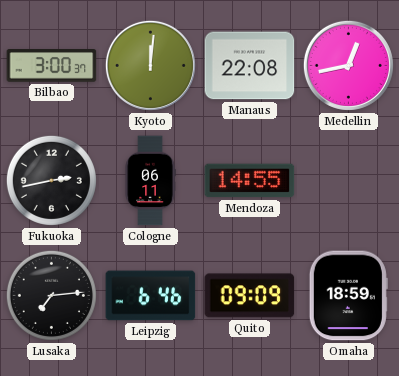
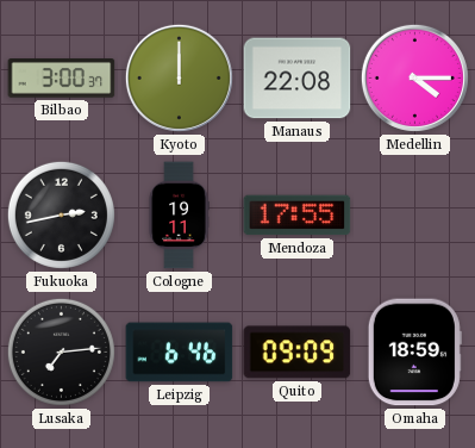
Kyoto: 12:01 -> 12:00 (179, 77)
Medellin: 12:43 -> 4:15 (414, 77)
Cologne: 06:11 -> 19:11 (179, 216)
Mendoza: 14:55 -> 17:55 (298, 216)
